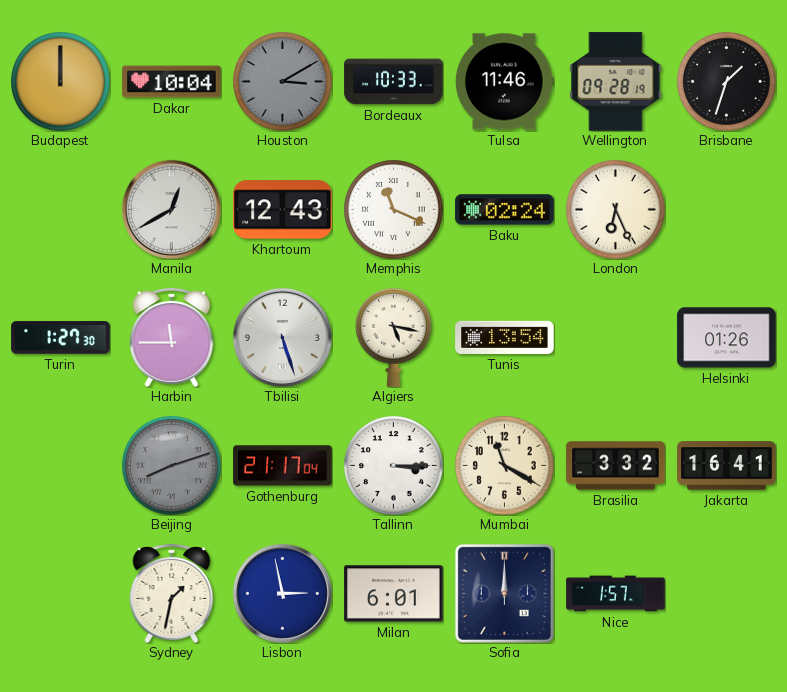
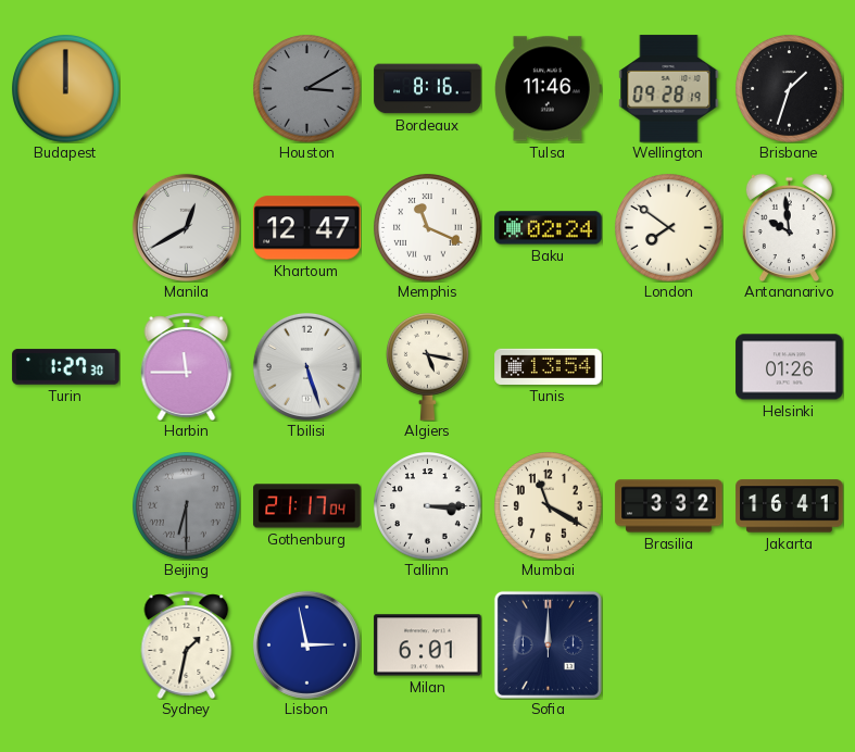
Dakar: 10:04 -> none (172, 82)
Bordeaux: 10:33 -> 8:16 (428, 89)
Khartoum: 12:43 -> 12:47 (307, 228)
London: 6:26 -> 7:51 (669, 228)
Antananarivo: none -> 9:59 (789, 227)
Beijing: 8:12 -> 6:30 (187, 506)
Nice: 1:57 -> none (616, 594)
